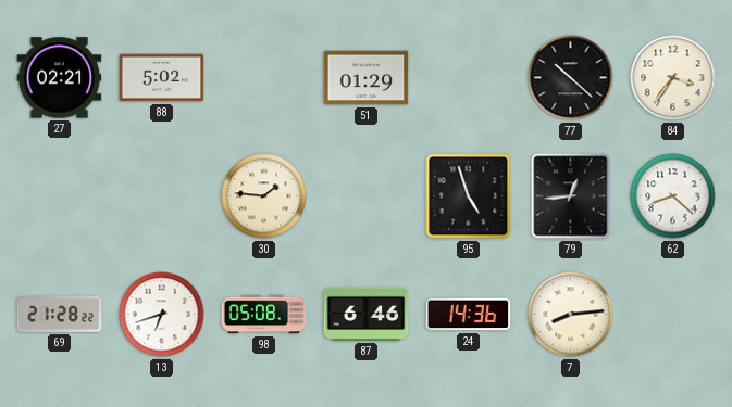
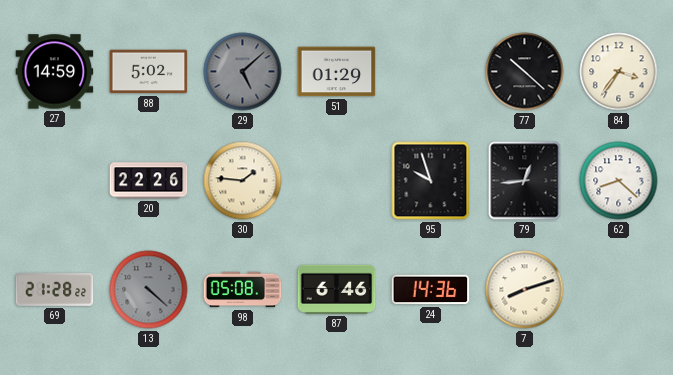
27: 02:21 -> 14:59 (55, 72)
29: none -> 5:08 (243, 72)
20: none -> 22:26 (149, 181)
95: 4:57 -> 9:57 (431, 181)
13: 6:42 -> 4:22 (149, 290)
13 dial: white -> grey (149, 290)
7: 8:14 -> 8:12 (525, 290)
